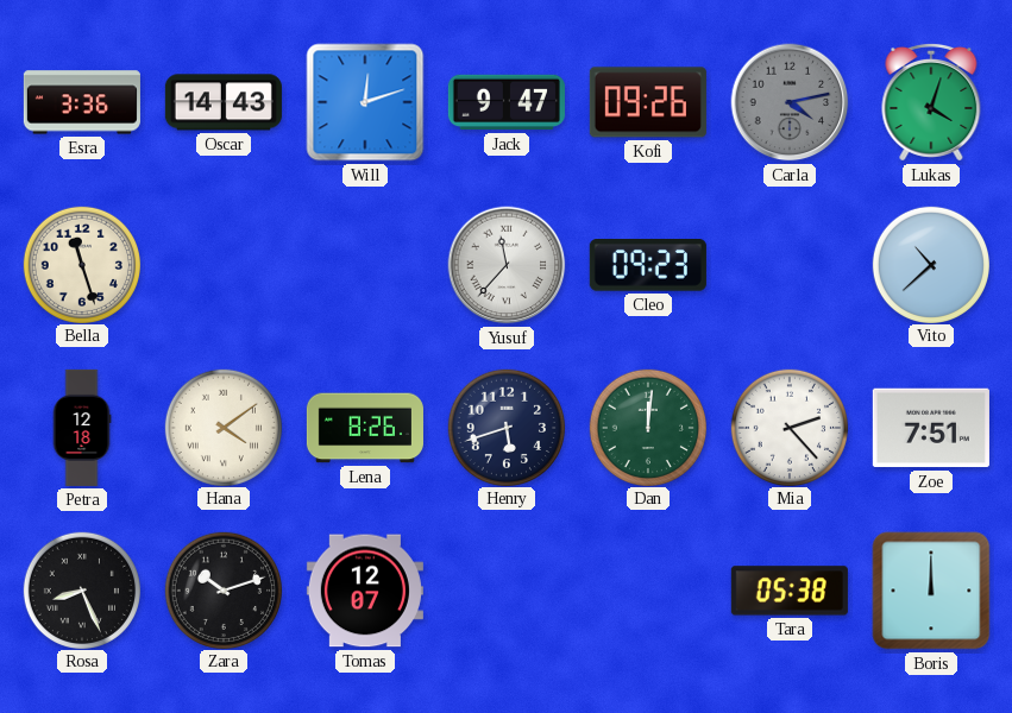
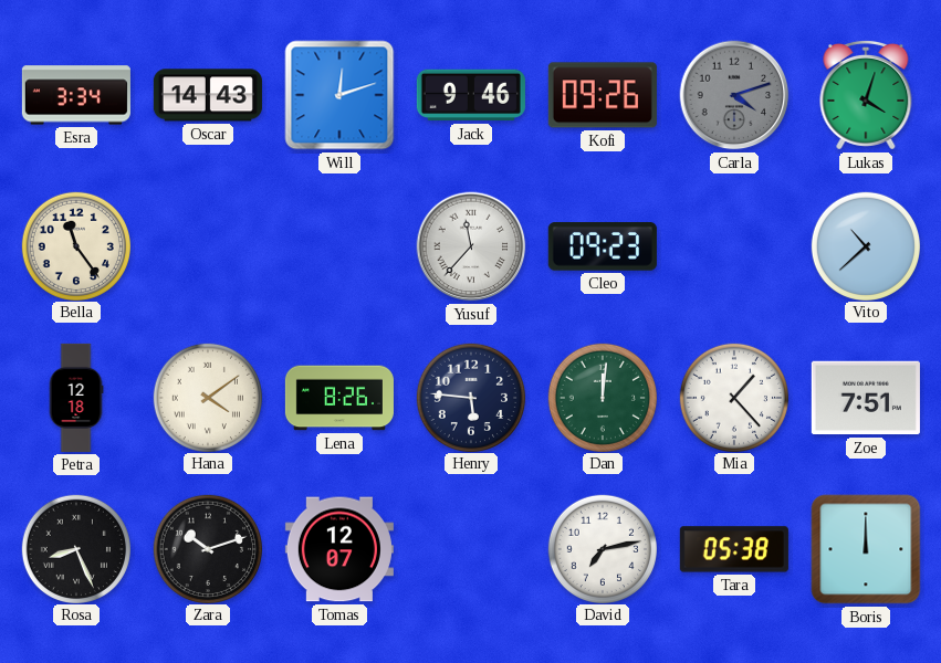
Esra: 3:36 -> 3:34 (76, 95)
Jack: 9:47 -> 9:46 (471, 95)
Carla: 4:13 -> 4:12 (734, 95)
Bella: 11:27 -> 11:24 (75, 245)
Henry: 5:42 -> 5:46 (470, 397)
Mia: 2:23 -> 1:23 (733, 397)
David: none -> 7:13 (602, 548)
